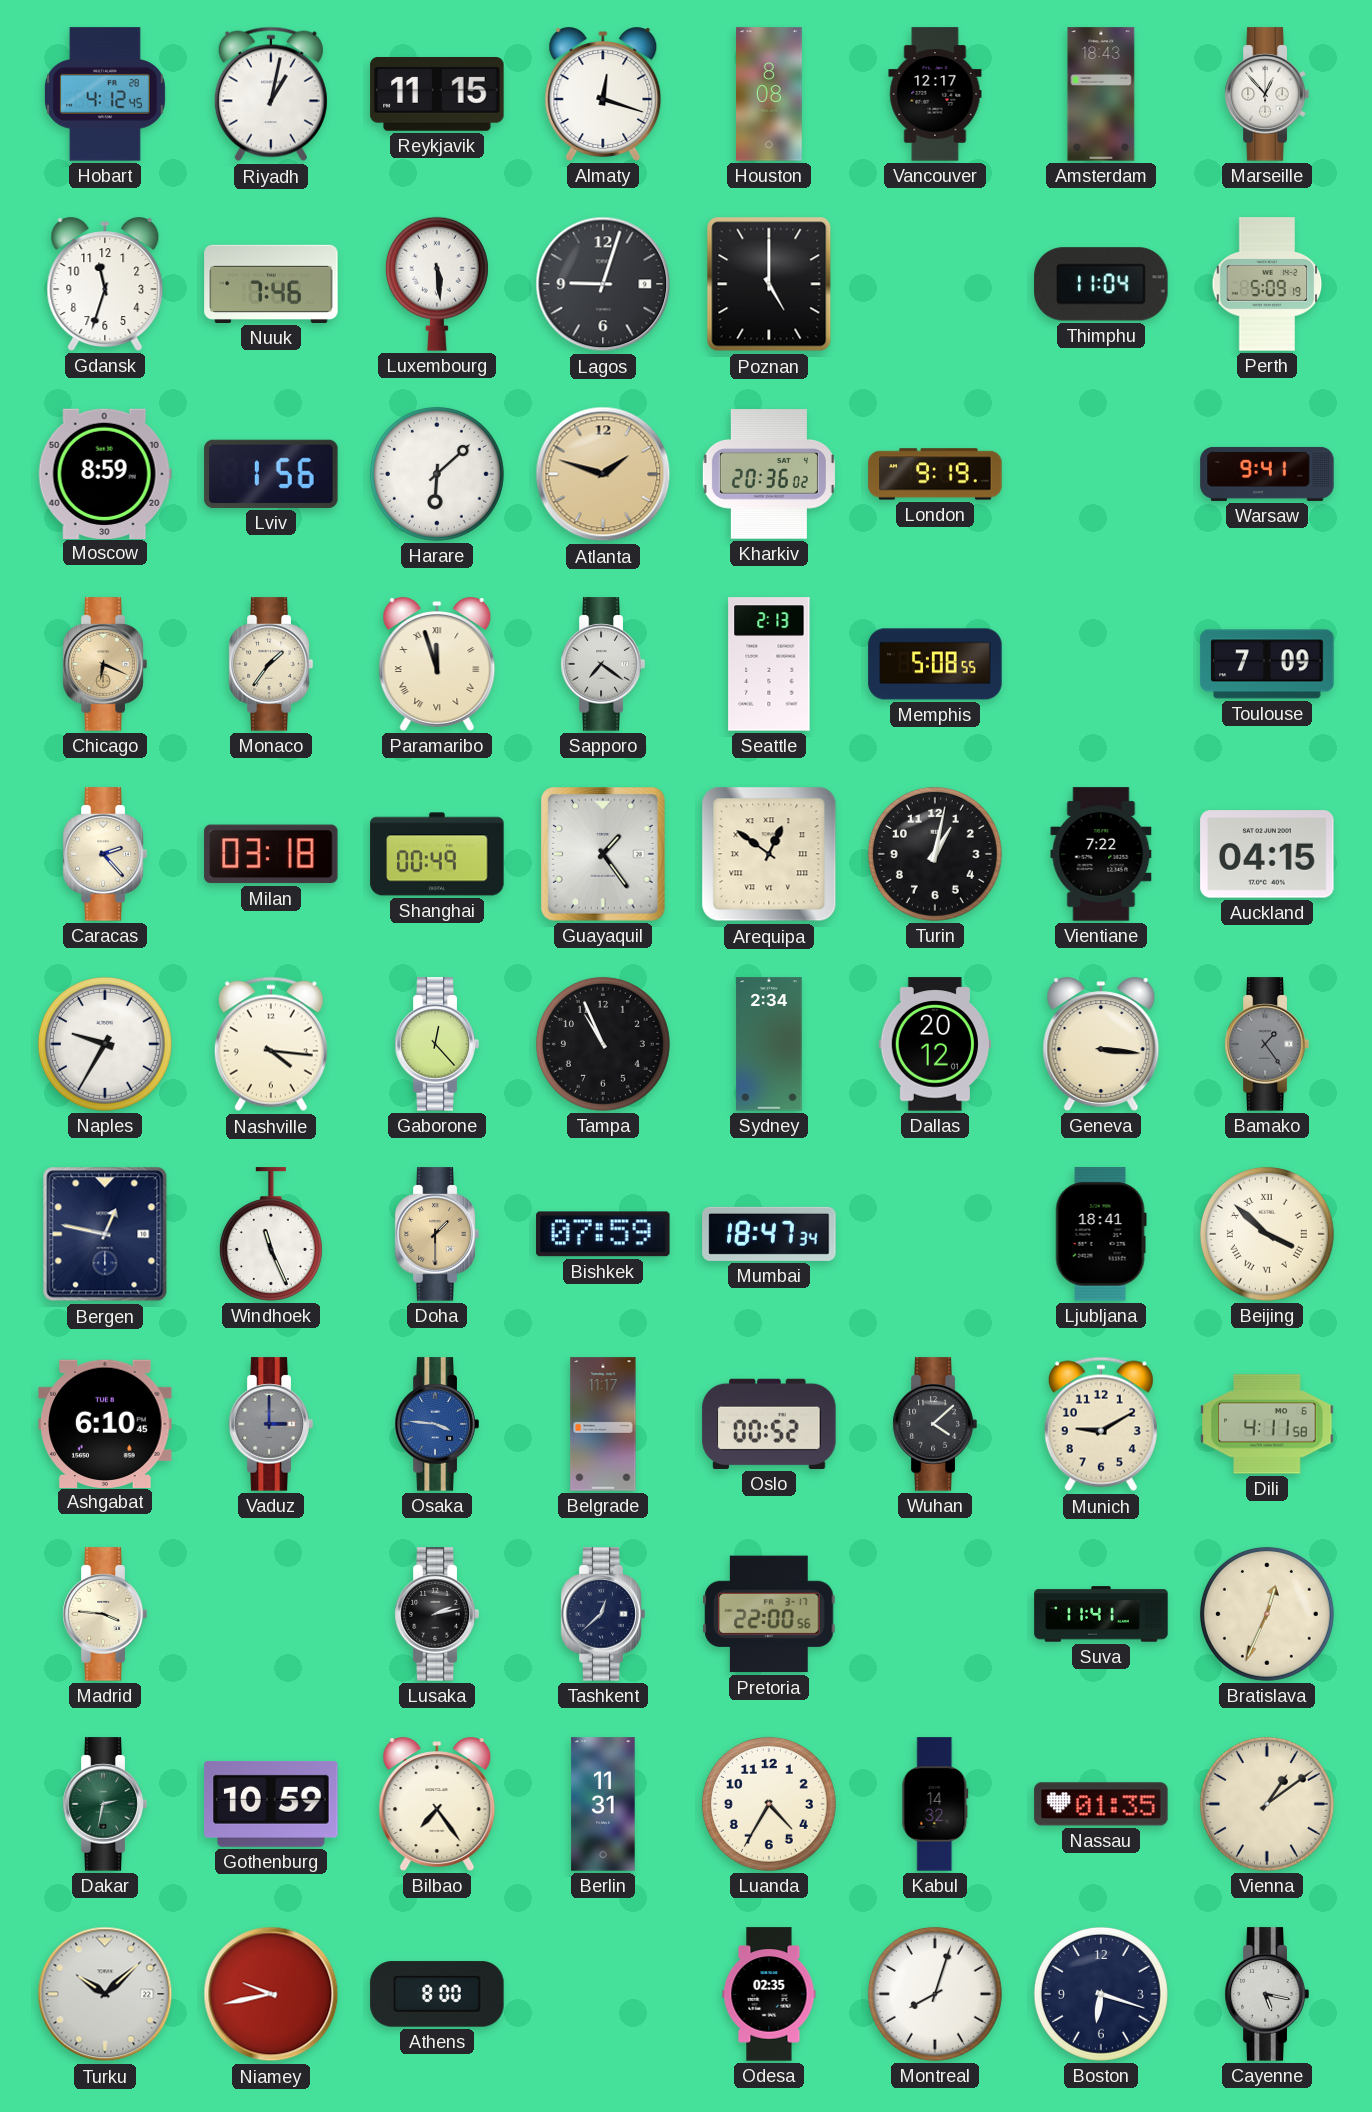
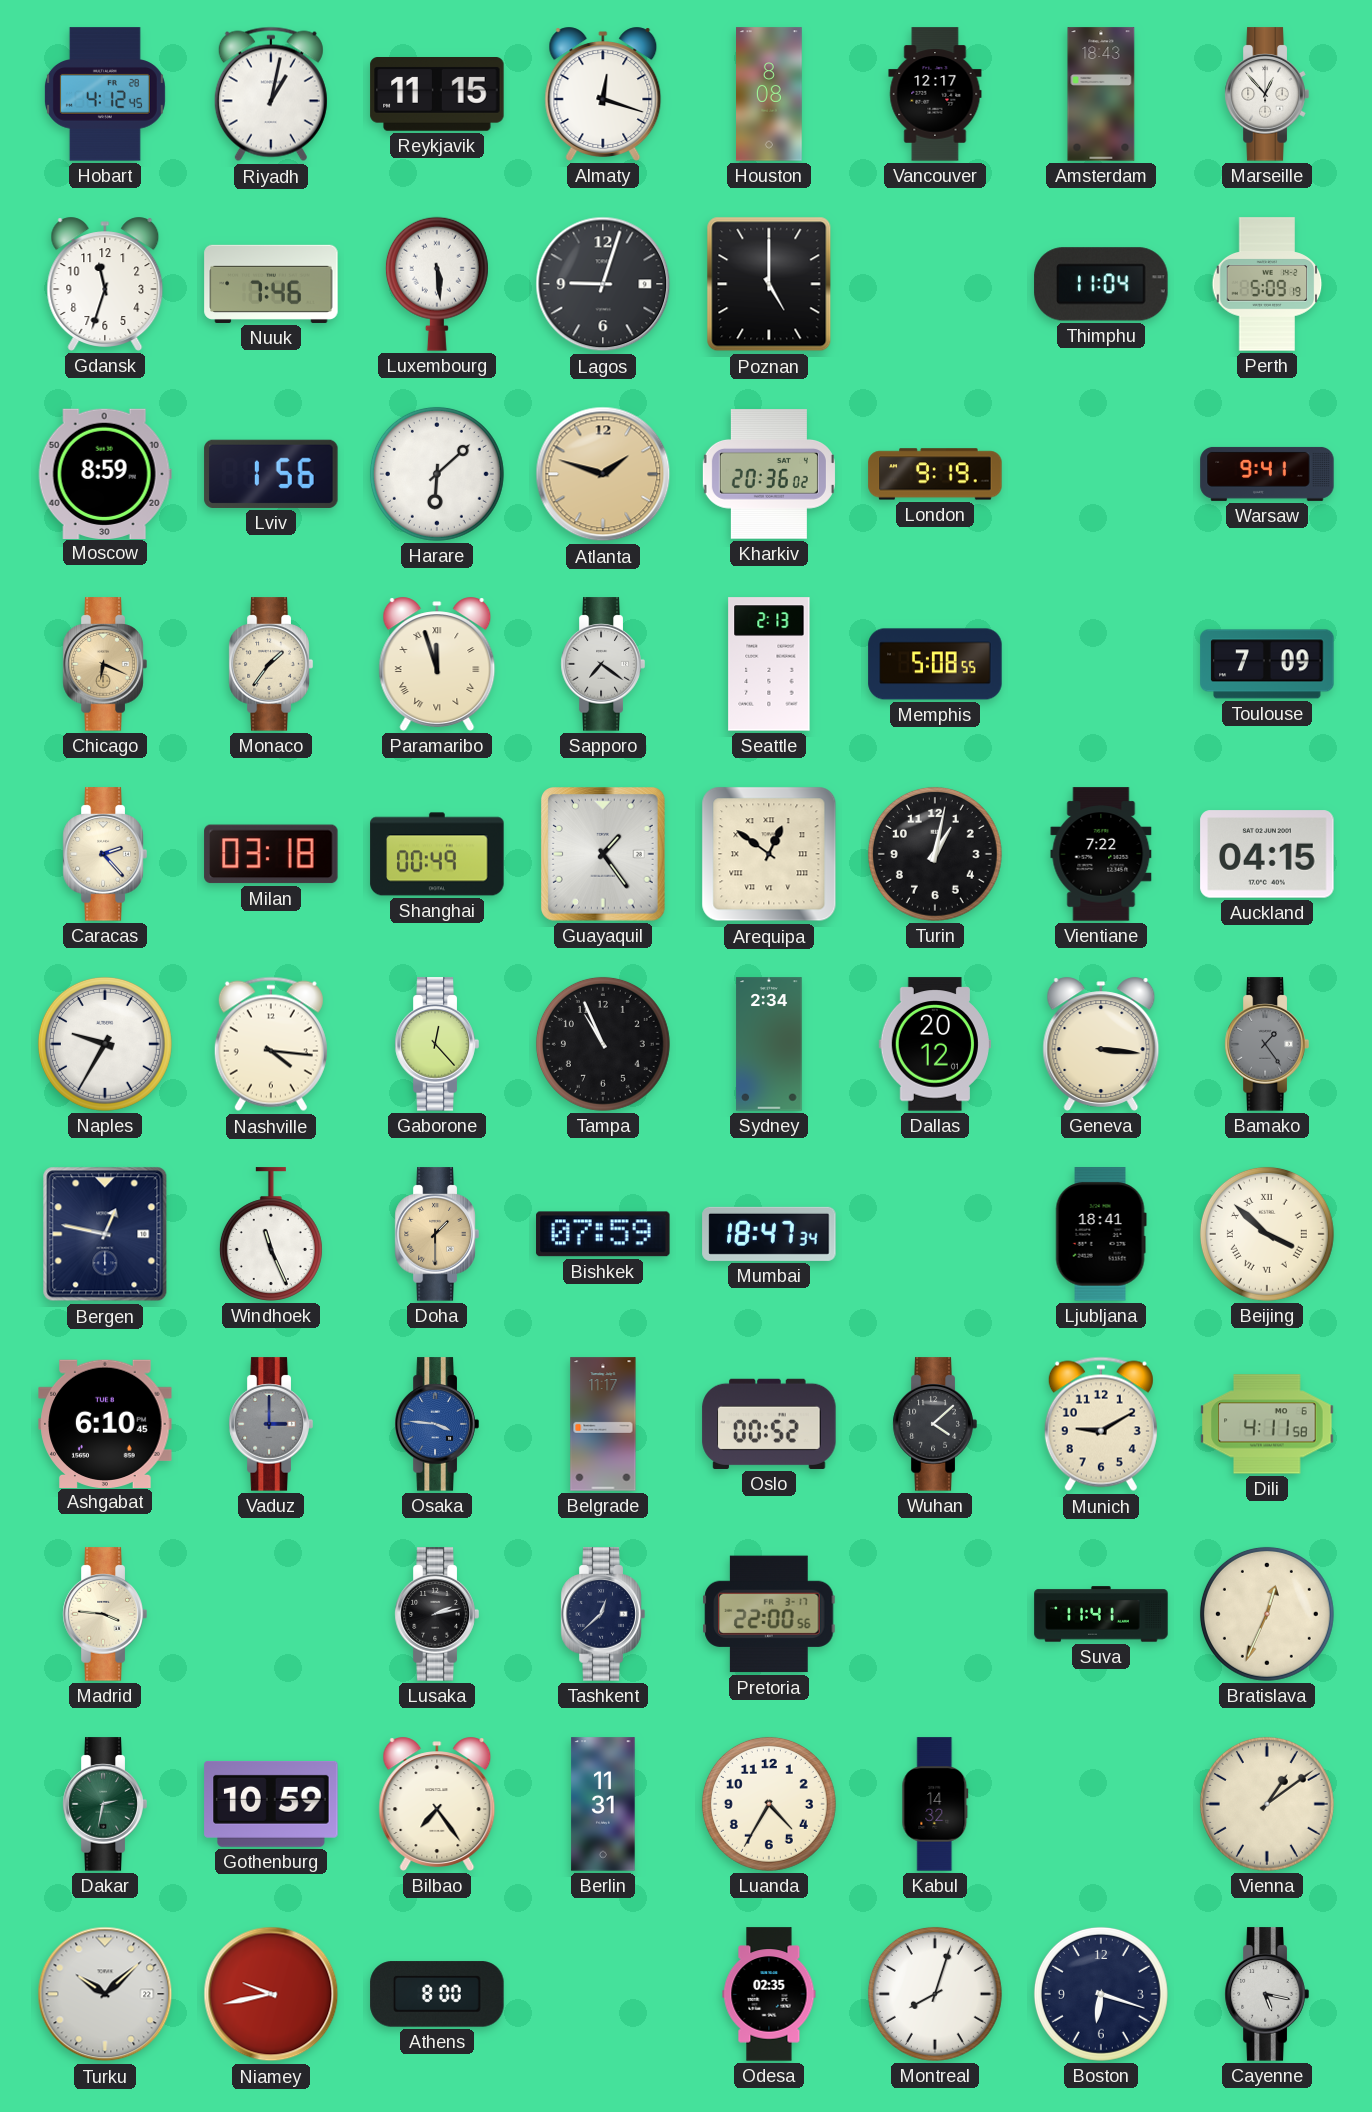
Nassau: 01:35 -> none (1101, 1804)
